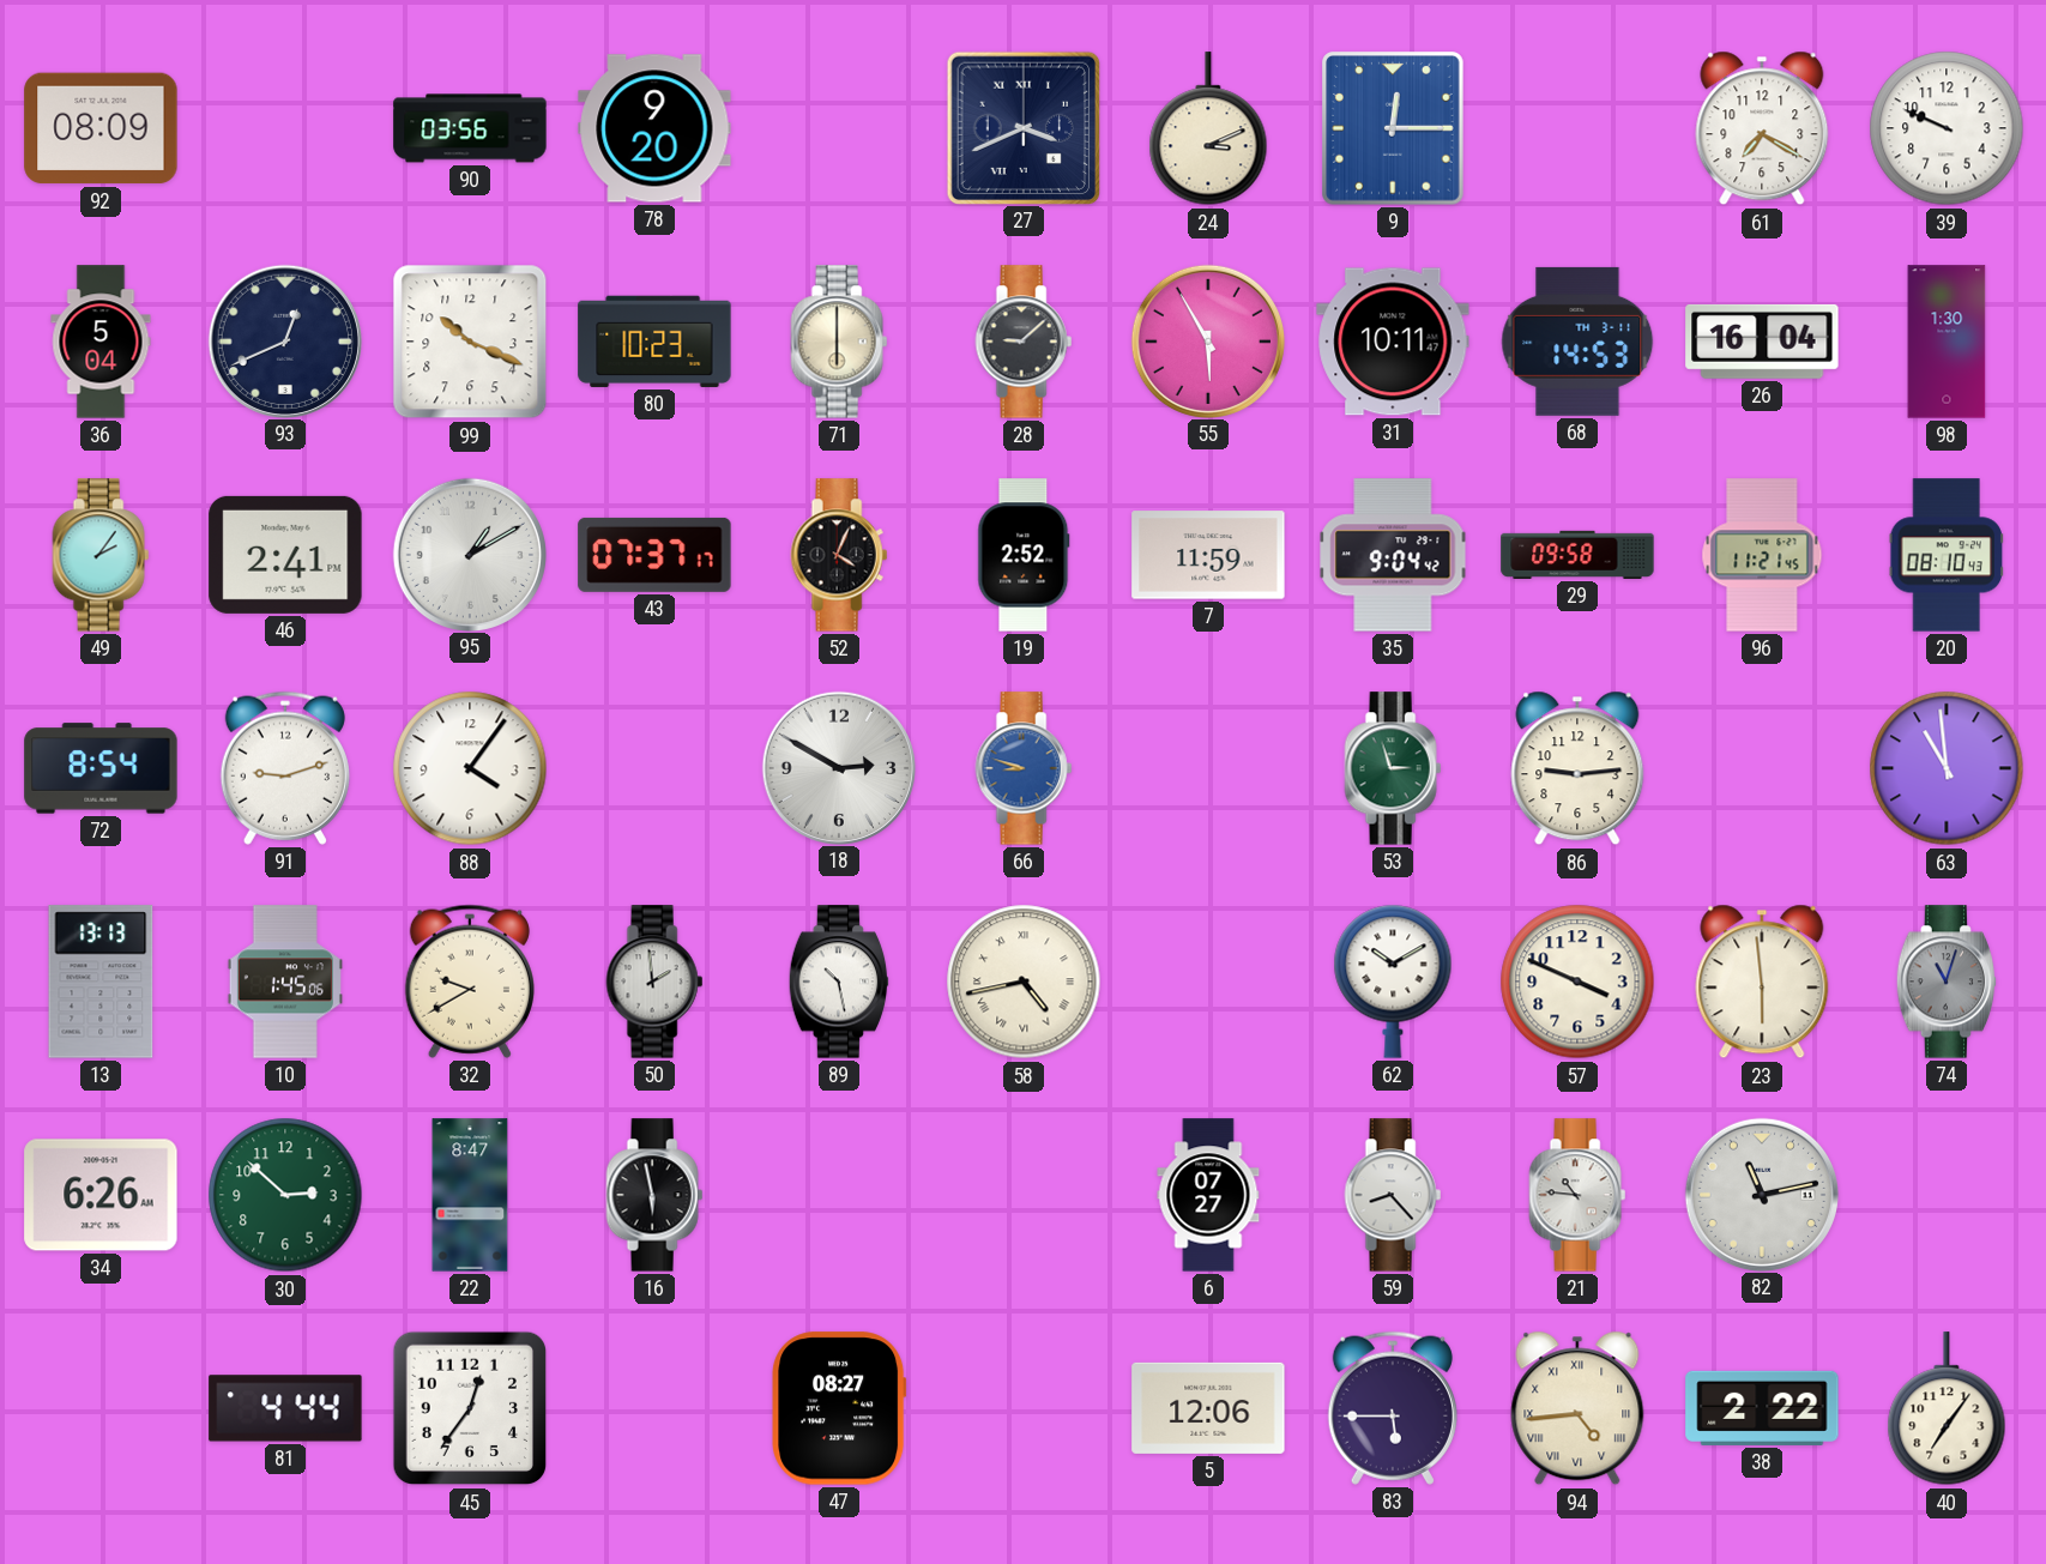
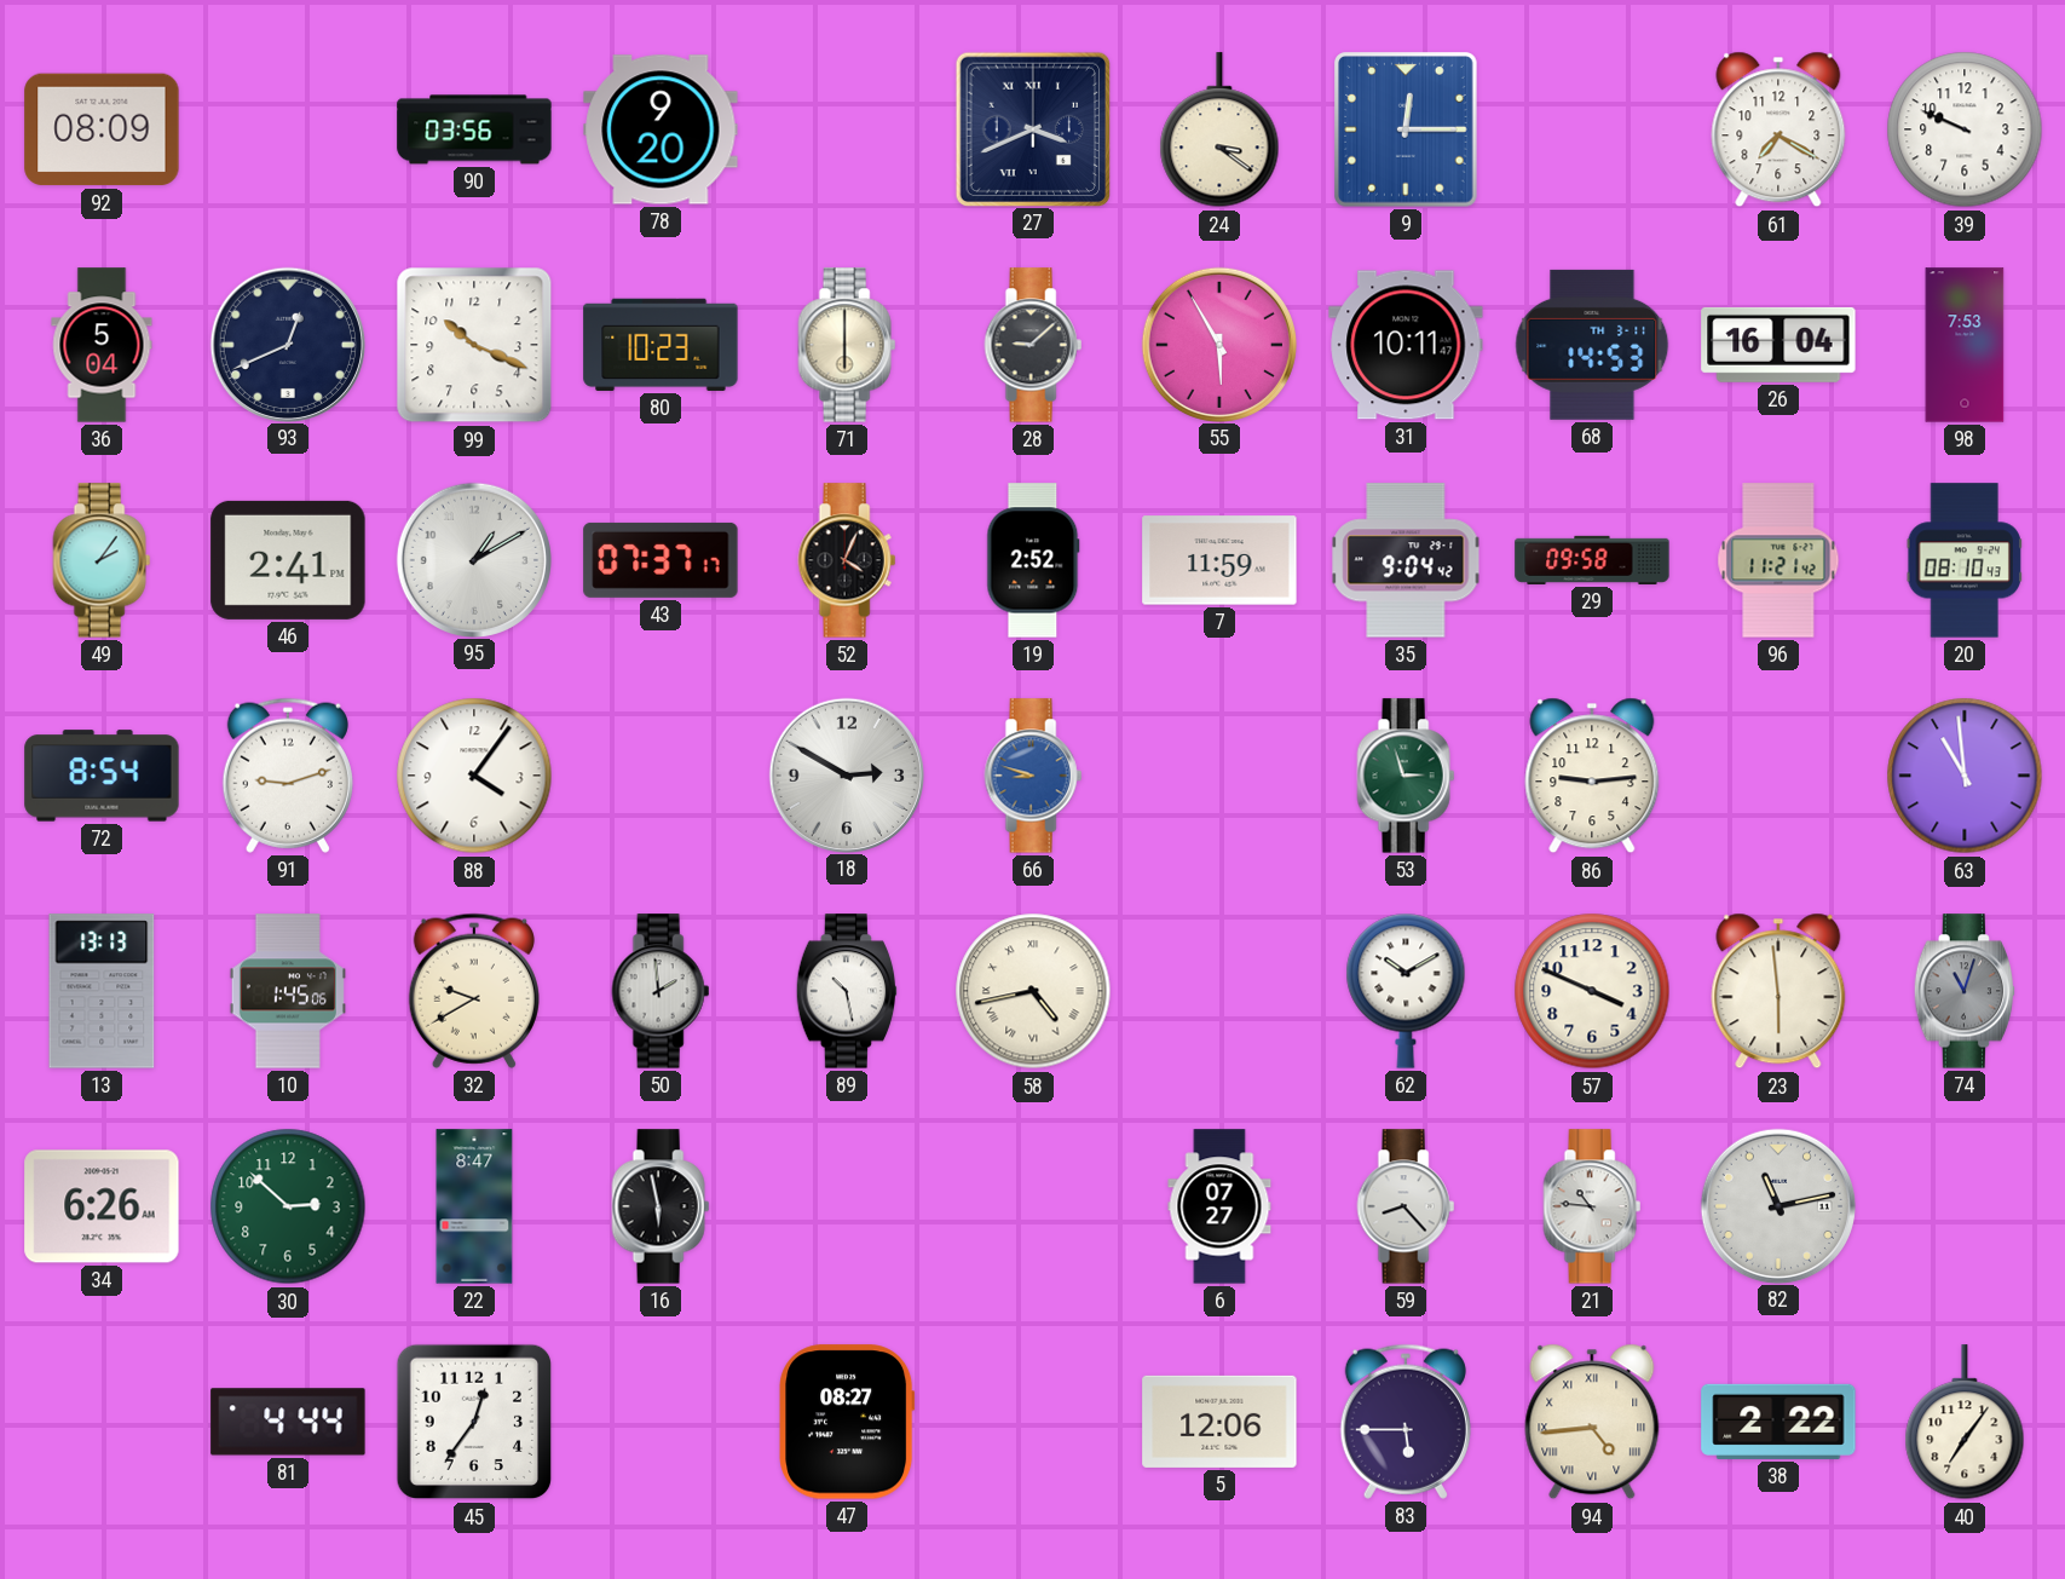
24: 3:11 -> 3:21 (1219, 131)
98: 1:30 -> 7:53 (1965, 345)
96: 11:21:45 -> 11:21:42 (1778, 560)
